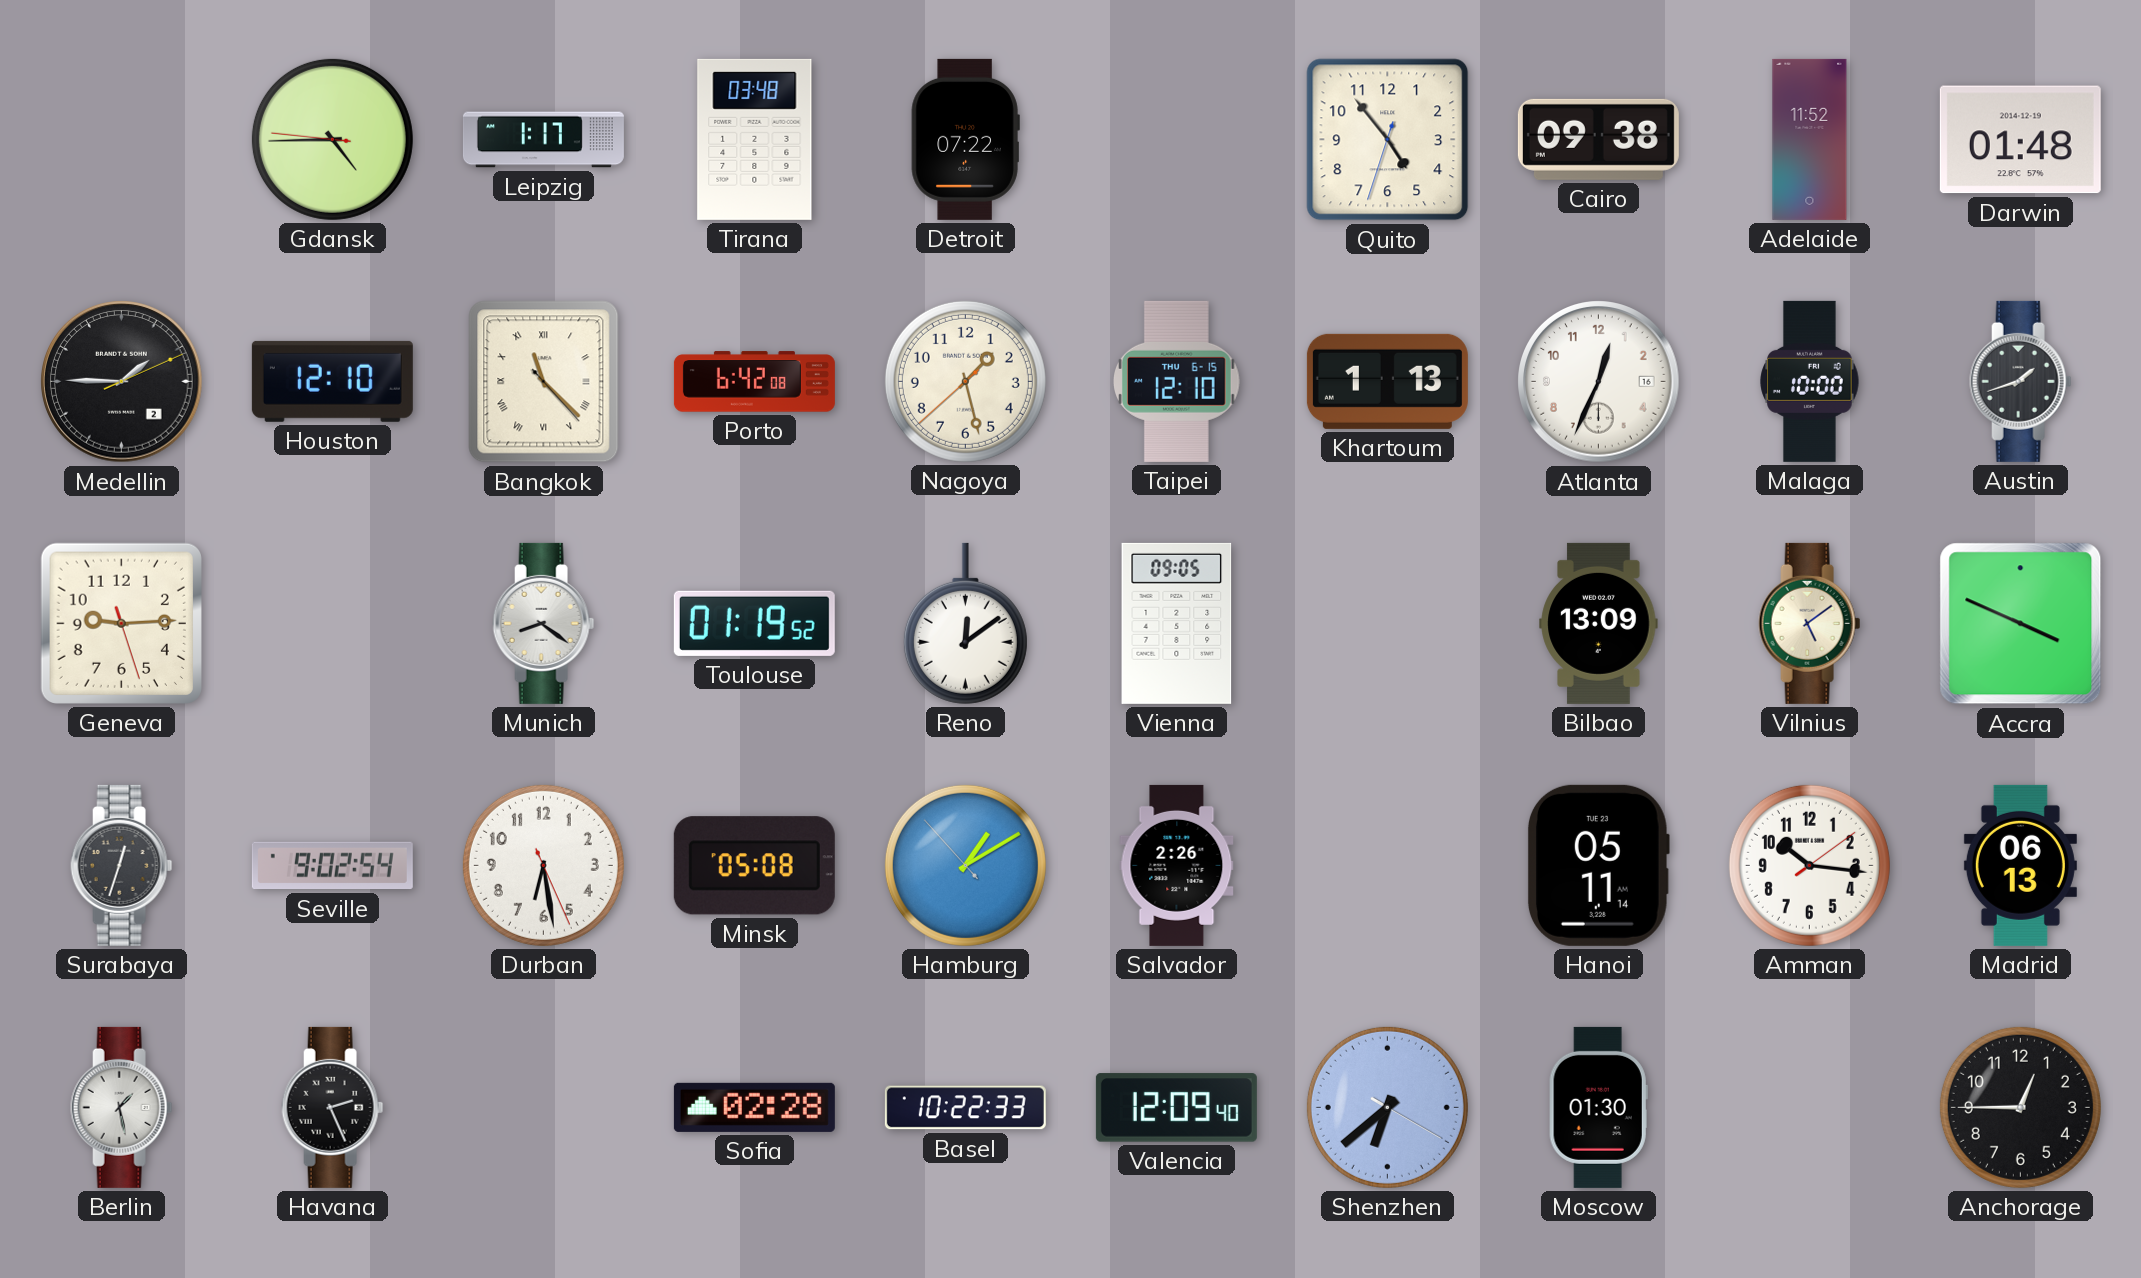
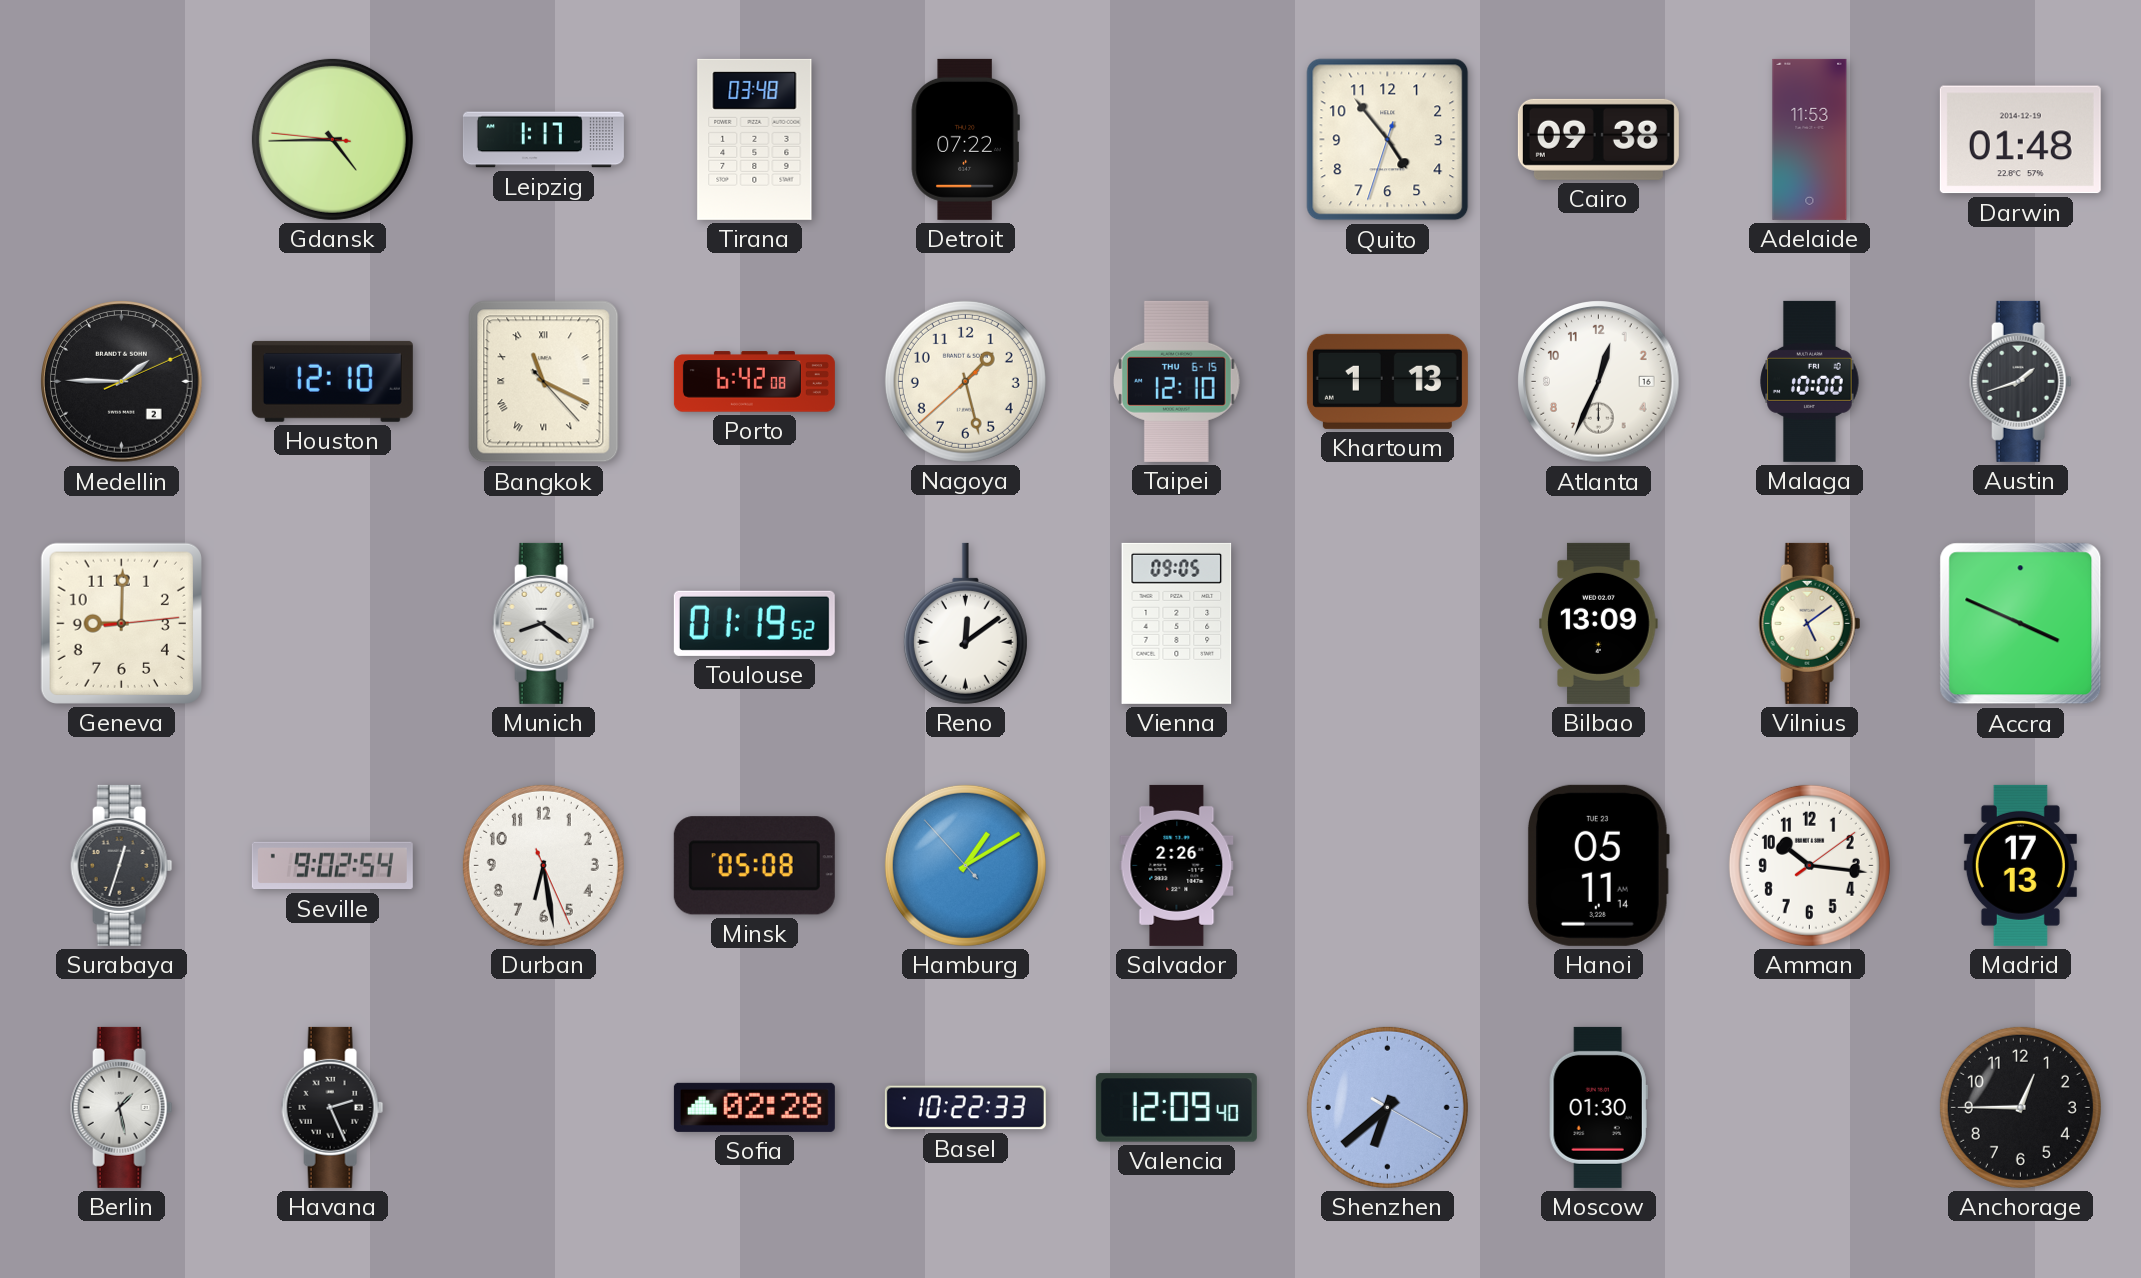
Adelaide: 11:52 -> 11:53 (1810, 139)
Bangkok: 11:22 -> 11:19 (544, 382)
Geneva: 9:14 -> 9:00 (121, 623)
Madrid: 06:13 -> 17:13 (2020, 865)
